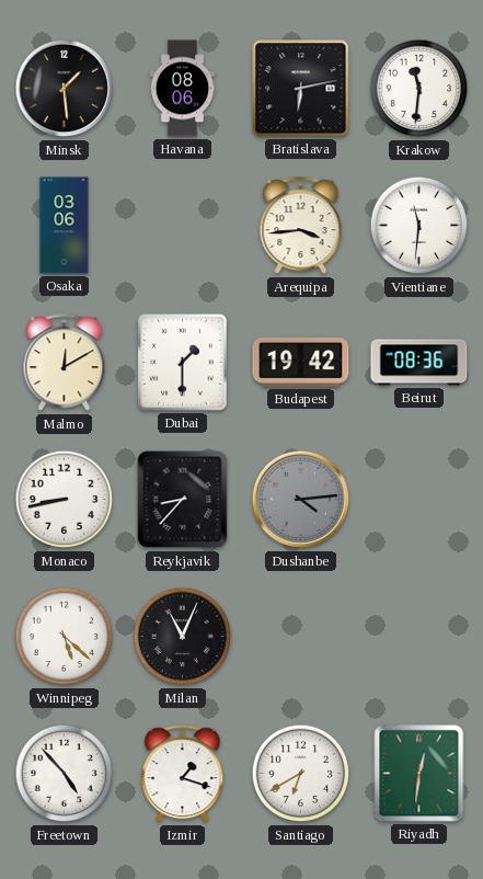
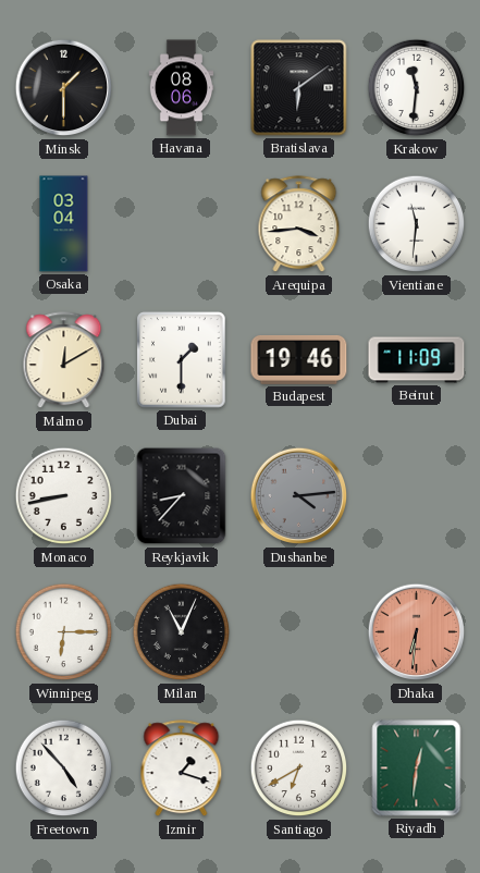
Minsk: 1:29 -> 1:30 (64, 88)
Bratislava: 6:13 -> 6:09 (299, 88)
Osaka: 03:06 -> 03:04 (64, 224)
Budapest: 19:42 -> 19:46 (299, 359)
Beirut: 08:36 -> 11:09 (417, 360)
Winnipeg: 5:22 -> 6:15 (64, 632)
Dhaka: none -> 6:31 (417, 632)
